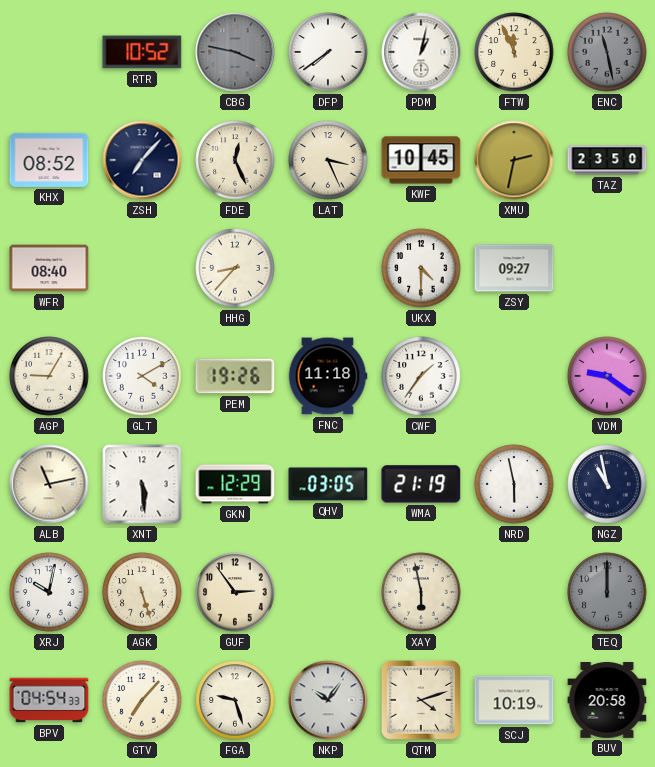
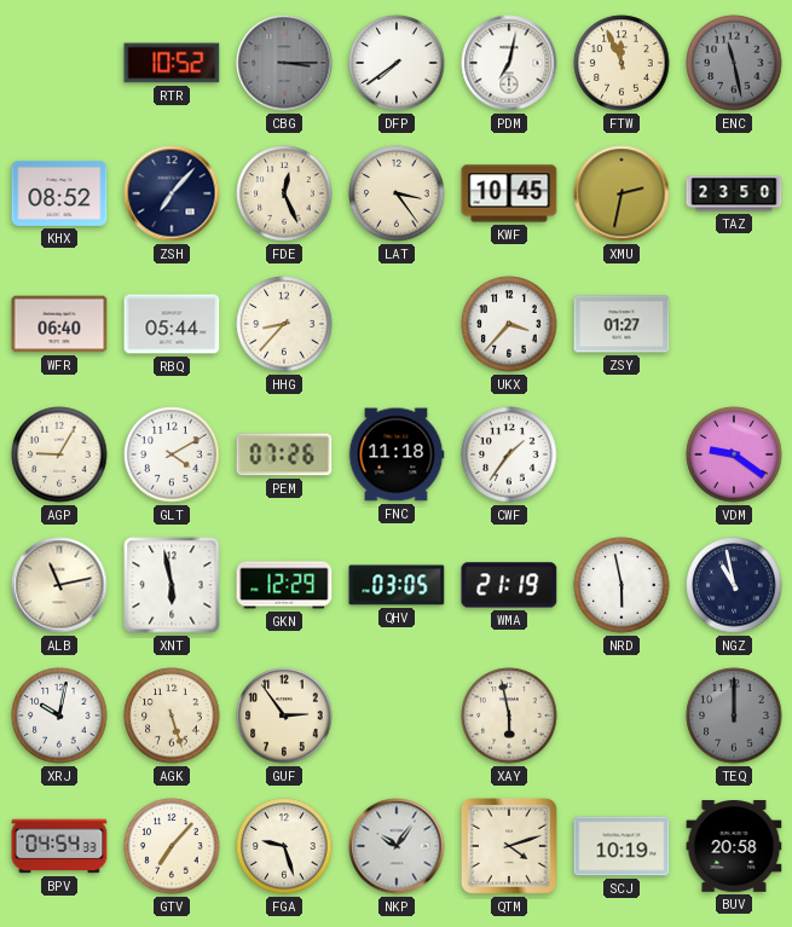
CBG: 3:47 -> 3:15 (284, 63)
PDM: 1:02 -> 7:02 (509, 63)
LAT: 3:26 -> 3:24 (397, 193)
WFR: 08:40 -> 06:40 (59, 324)
RBQ: none -> 05:44 (172, 324)
UKX: 4:30 -> 3:37 (509, 324)
ZSY: 09:27 -> 01:27 (622, 324)
PEM: 19:26 -> 07:26 (284, 454)
XNT: 5:29 -> 5:58 (172, 585)
